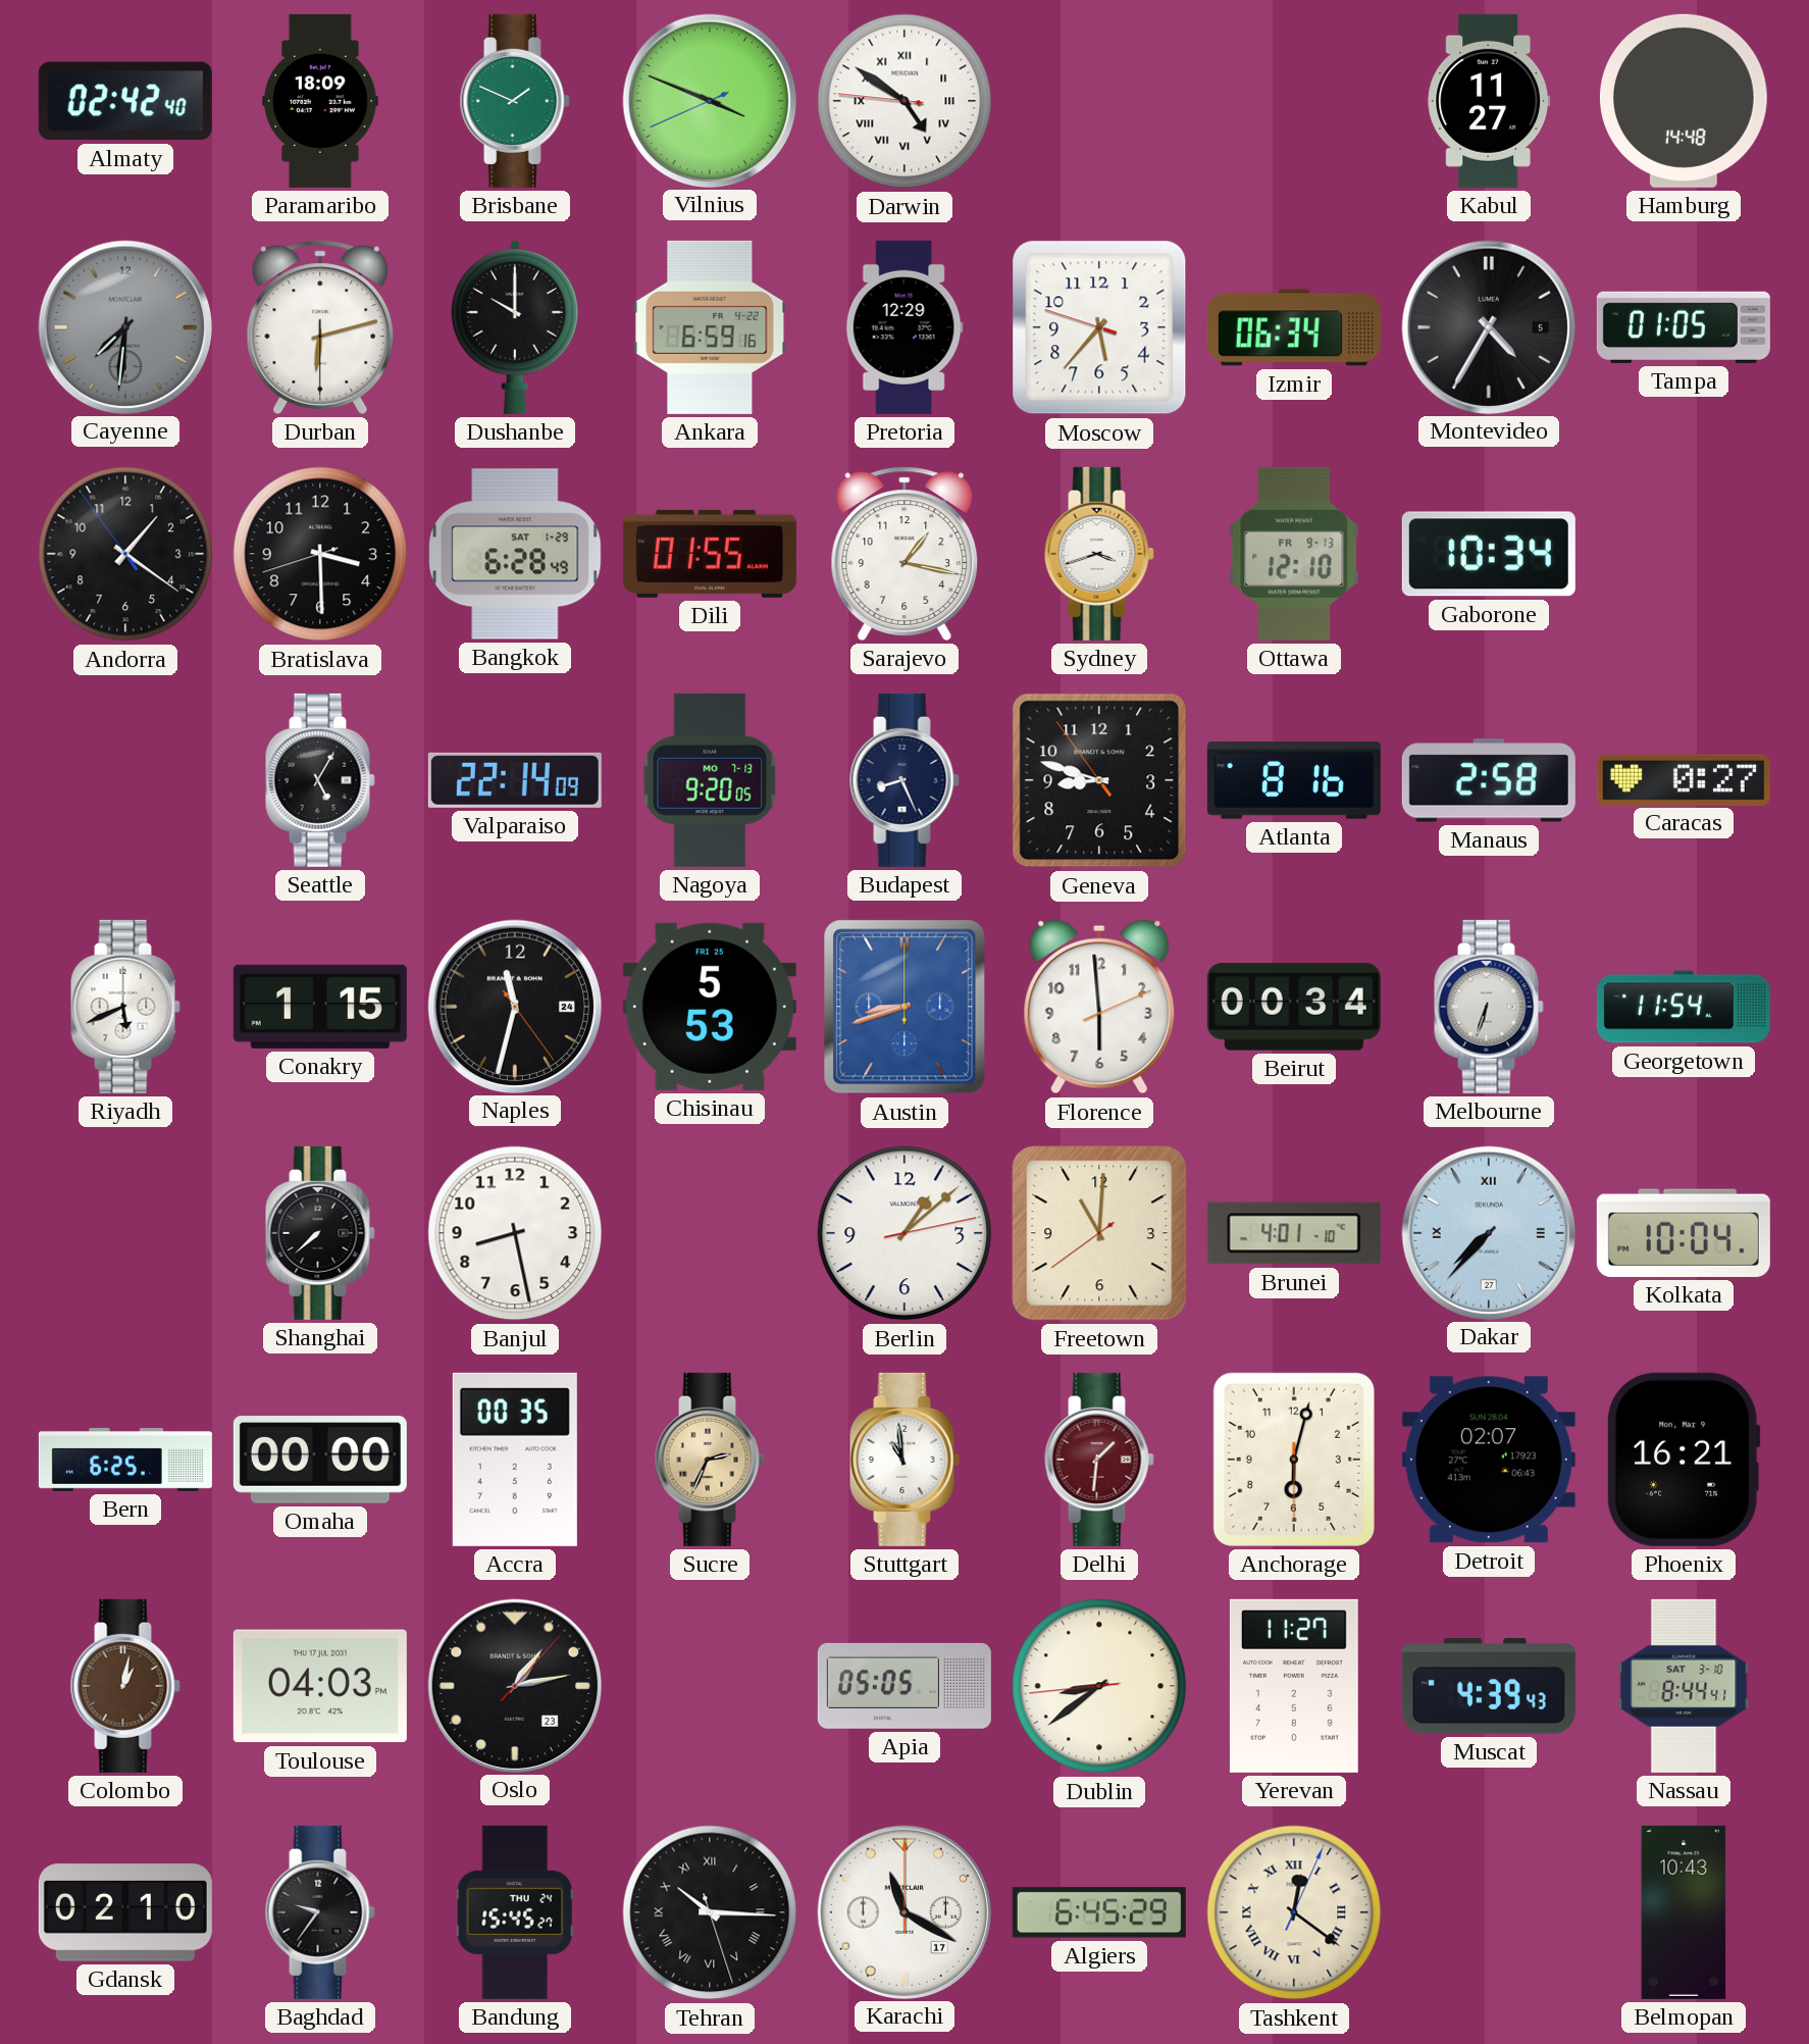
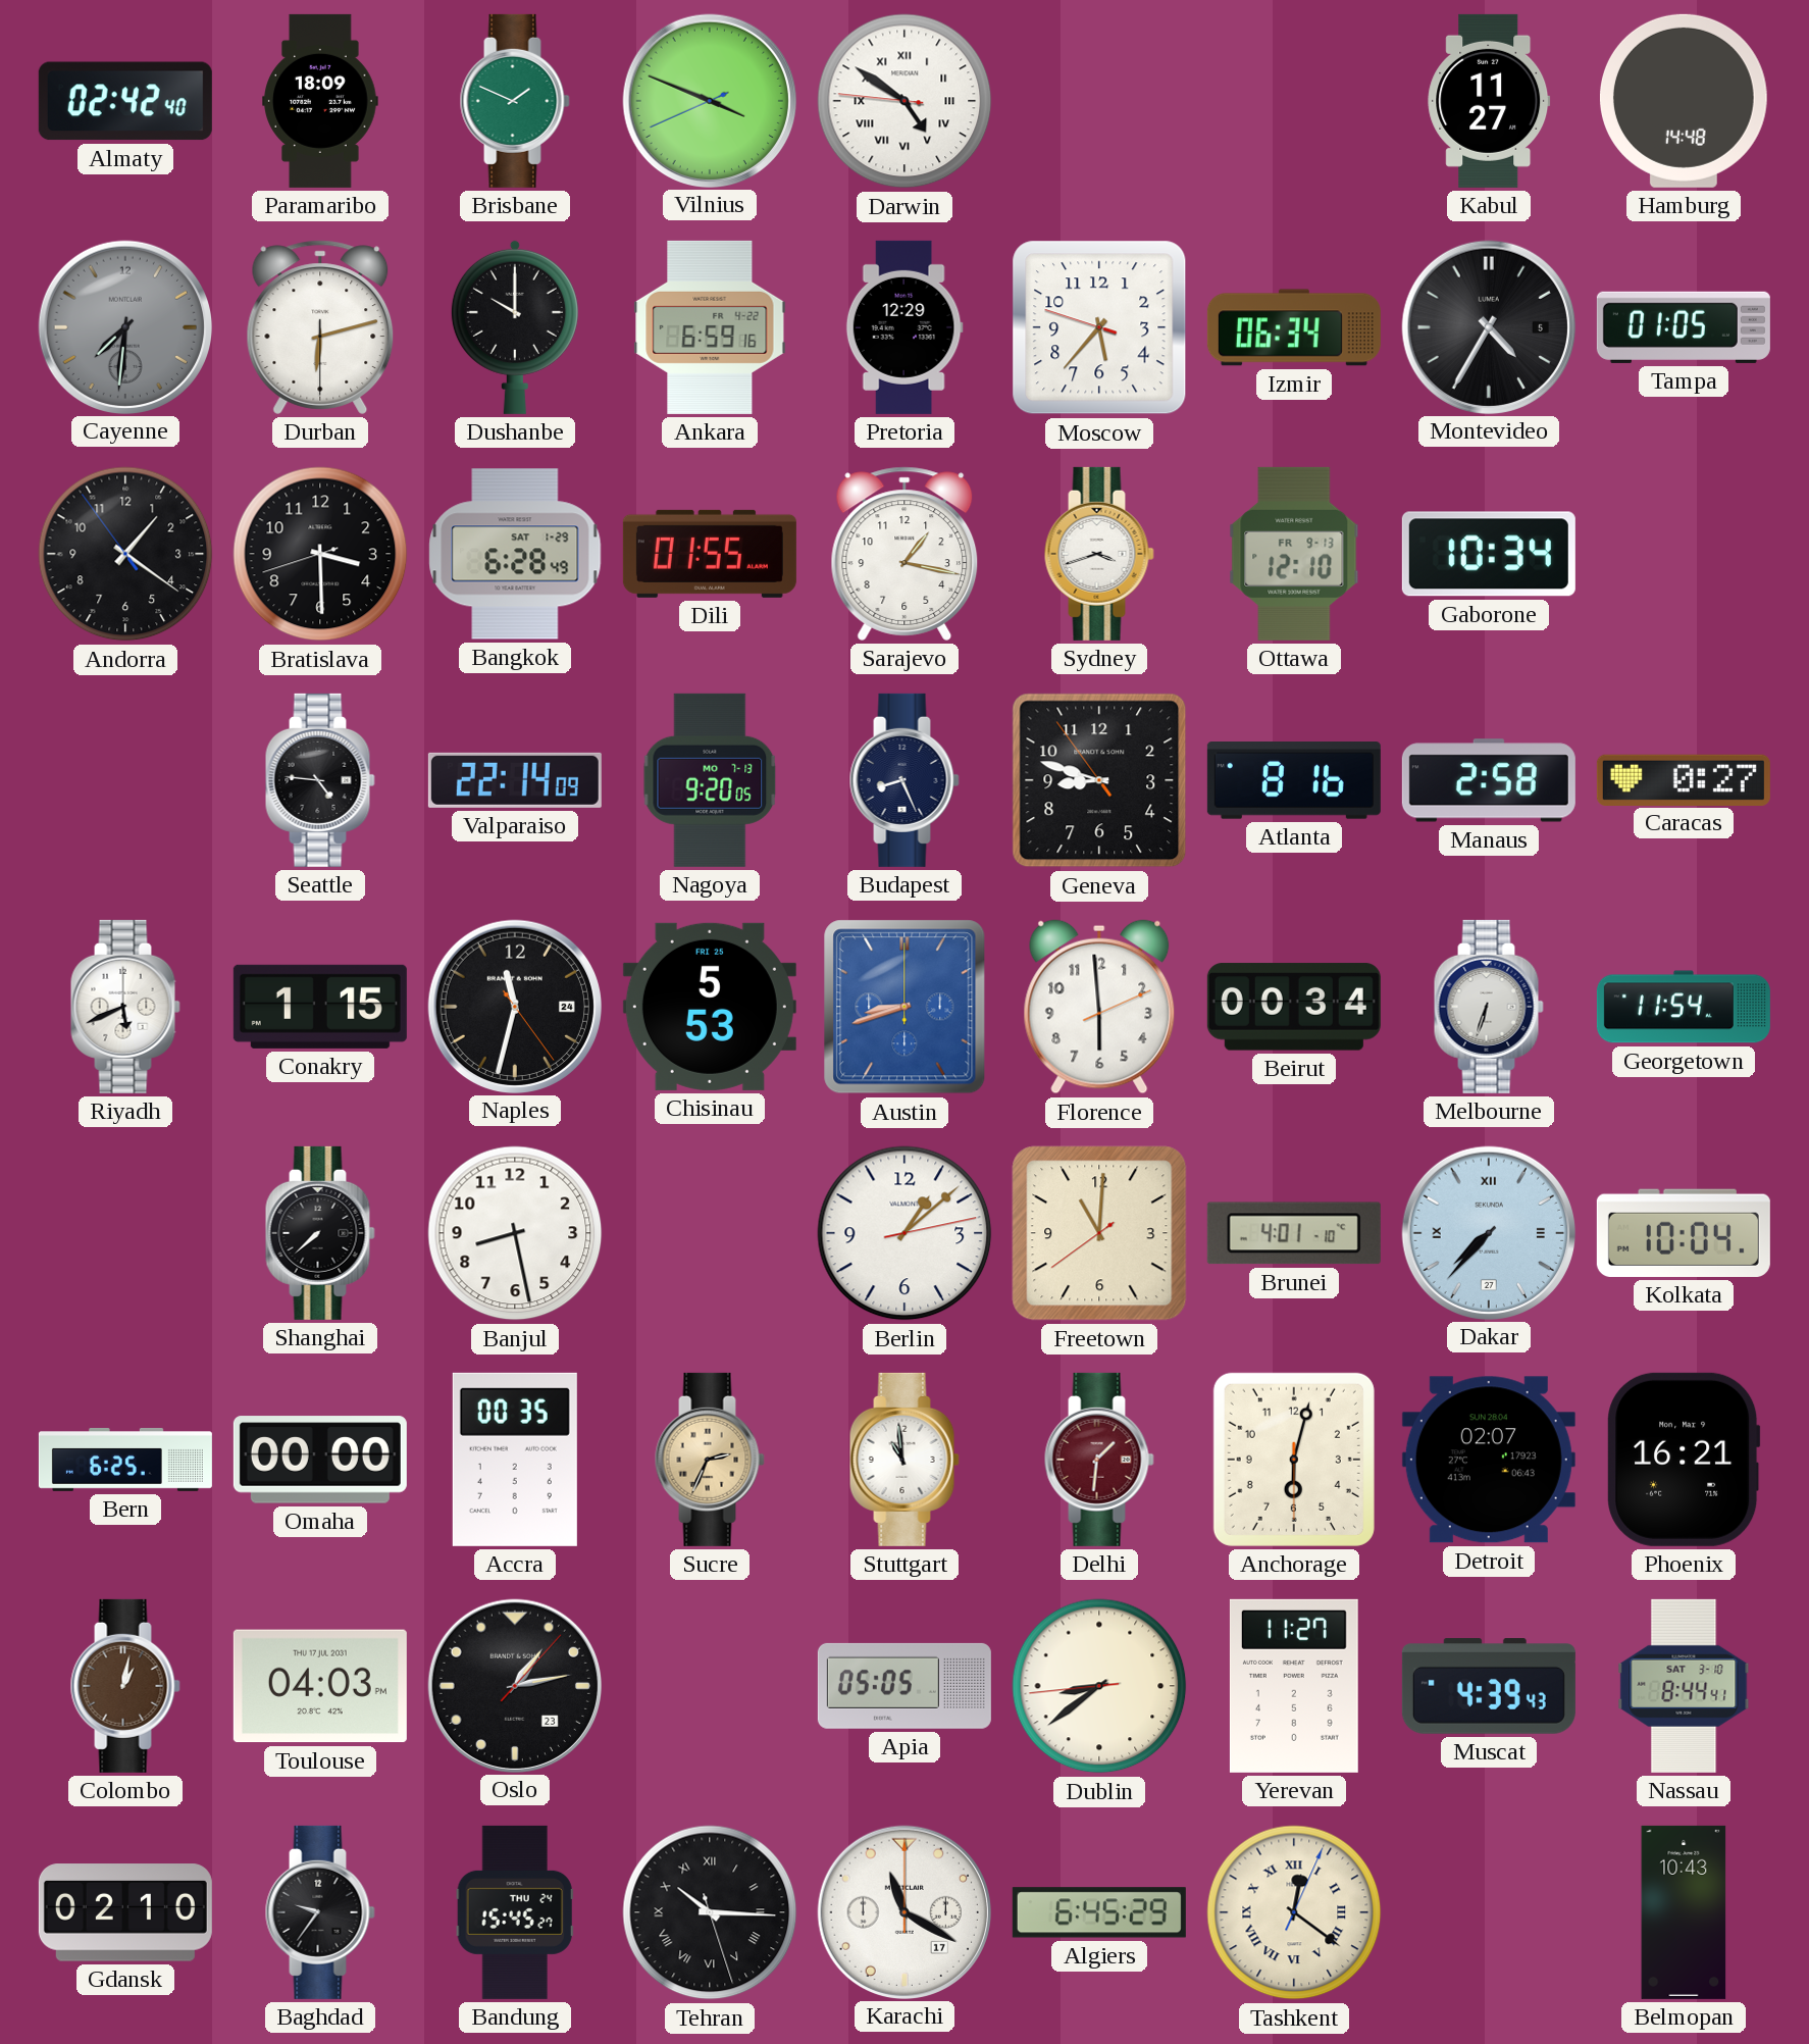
Seattle: 5:05 -> 4:46 (320, 780)
